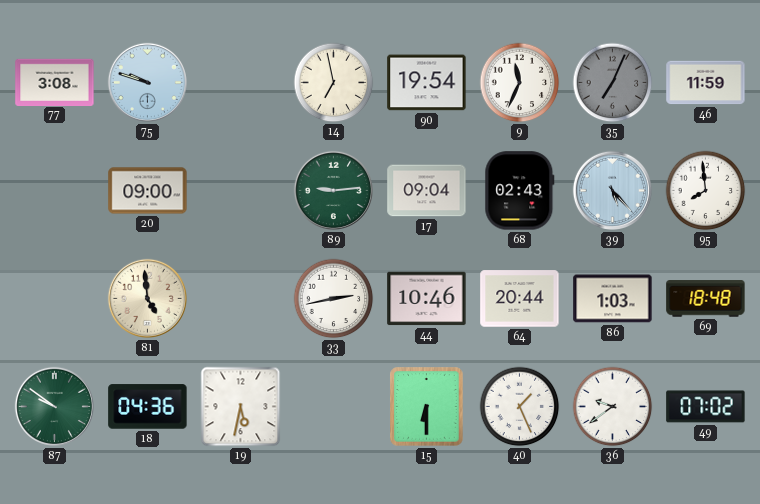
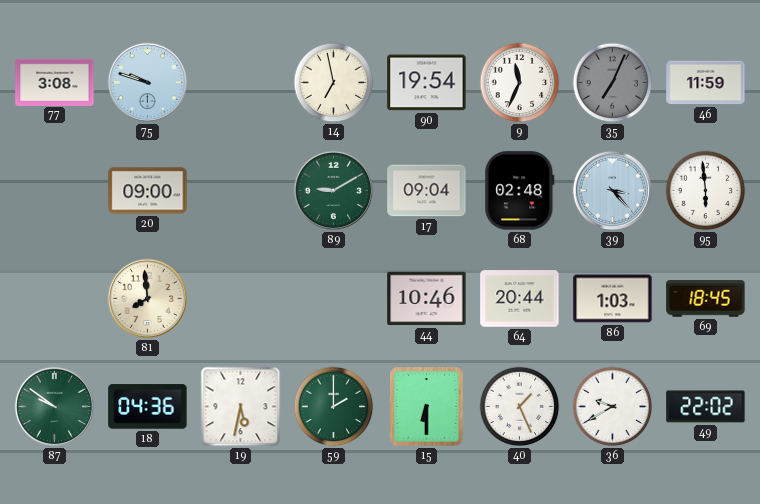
89: 9:14 -> 9:10 (333, 190)
68: 02:43 -> 02:48 (520, 191)
39: 5:23 -> 3:23 (612, 190)
95: 7:59 -> 5:59 (706, 191)
81: 4:59 -> 7:59 (147, 298)
33: 2:43 -> none (334, 299)
69: 18:48 -> 18:45 (706, 299)
59: none -> 2:00 (334, 407)
36: 9:39 -> 9:40 (613, 407)
49: 07:02 -> 22:02 (706, 407)
